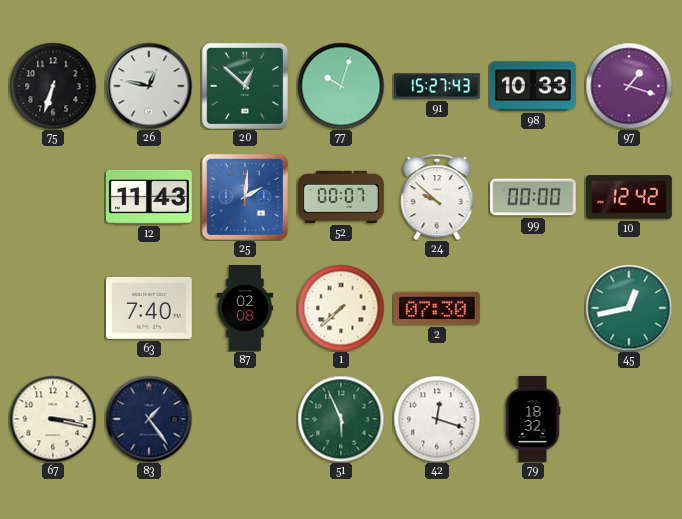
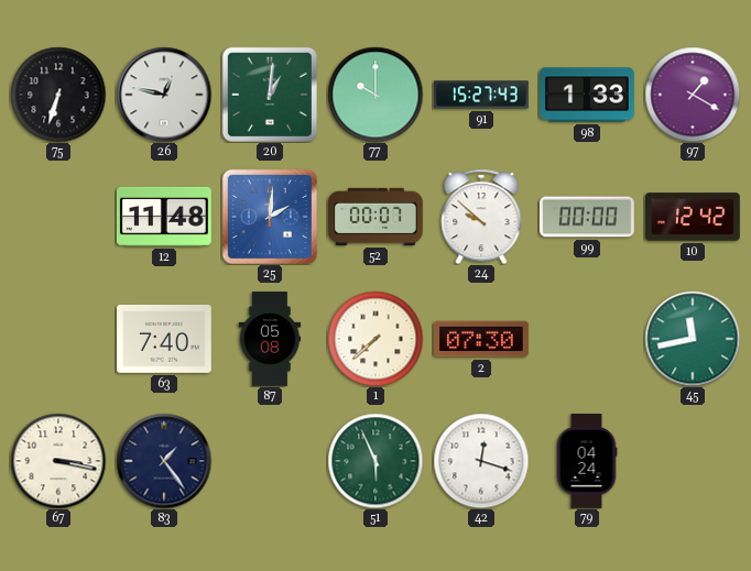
20: 12:52 -> 1:01 (270, 95)
77: 10:03 -> 10:00 (375, 95)
98: 10:33 -> 1:33 (588, 95)
97: 1:18 -> 1:20 (693, 95)
12: 11:43 -> 11:48 (164, 217)
87: 02:08 -> 05:08 (270, 339)
45: 12:43 -> 11:43 (693, 339)
79: 18:32 -> 04:24 (587, 462)
